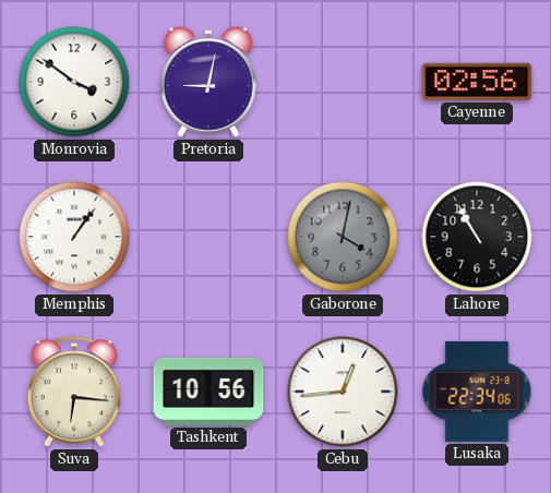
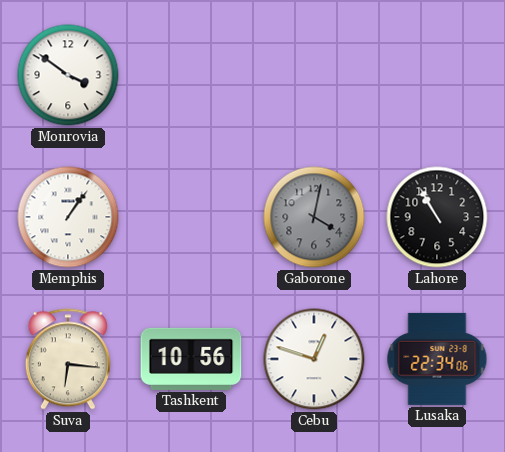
Pretoria: 9:02 -> none (208, 82)
Cayenne: 02:56 -> none (477, 82)
Cebu: 12:44 -> 12:48 (314, 359)
